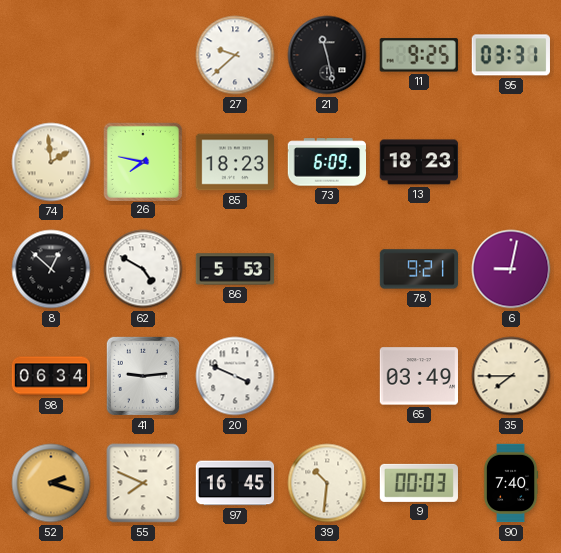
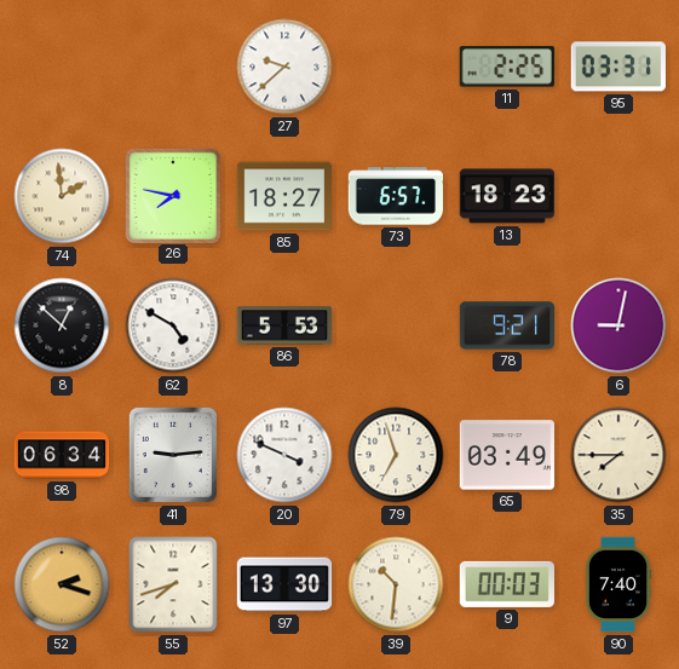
21: 11:28 -> none (327, 55)
11: 9:25 -> 2:25 (507, 67)
85: 18:23 -> 18:27 (284, 196)
73: 6:09 -> 6:57 (395, 196)
79: none -> 6:57 (396, 455)
55: 7:49 -> 7:42 (173, 584)
97: 16:45 -> 13:30 (284, 584)
